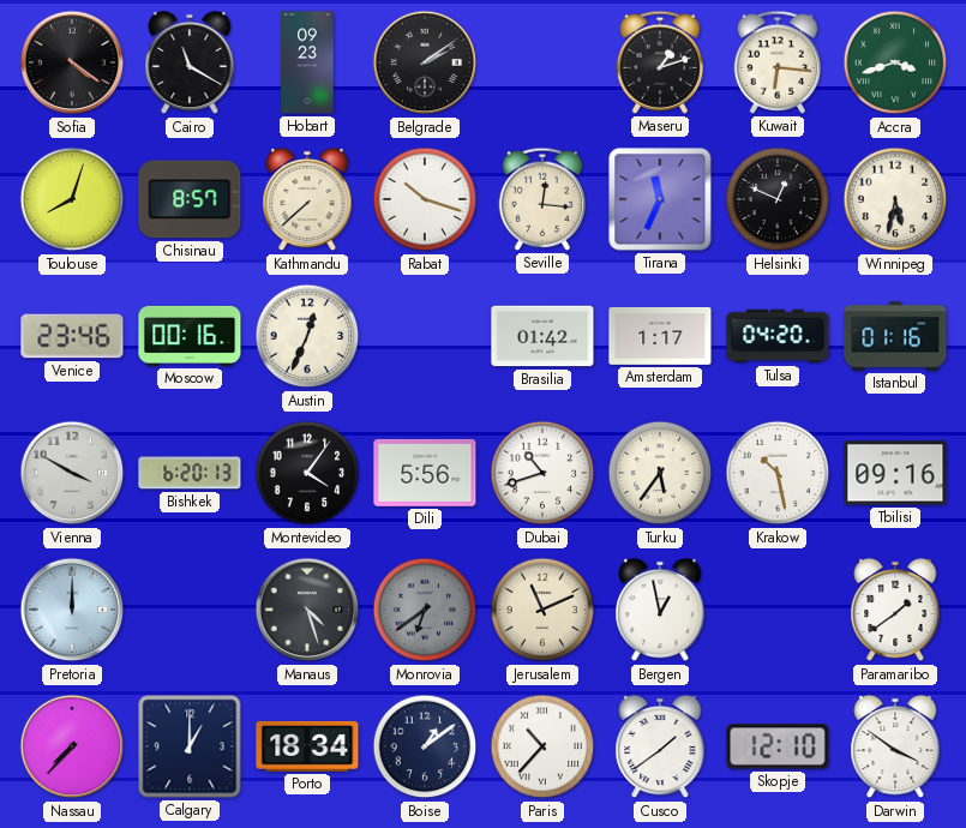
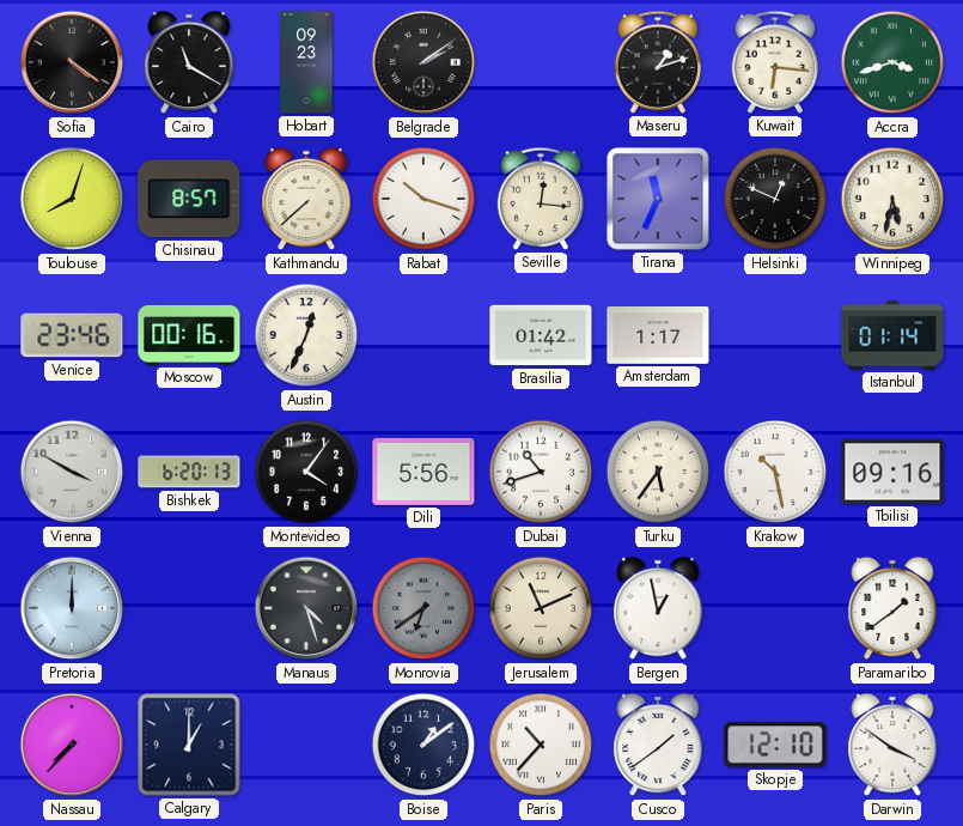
Tulsa: 04:20 -> none (778, 336)
Istanbul: 01:16 -> 01:14 (892, 335)
Porto: 18:34 -> none (307, 746)
